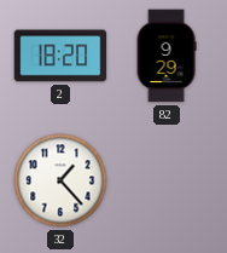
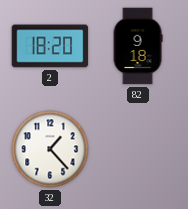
82: 9:29 -> 9:18 (138, 46)
